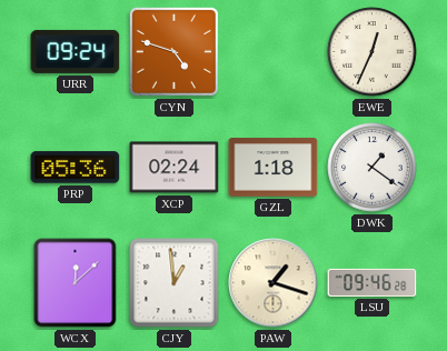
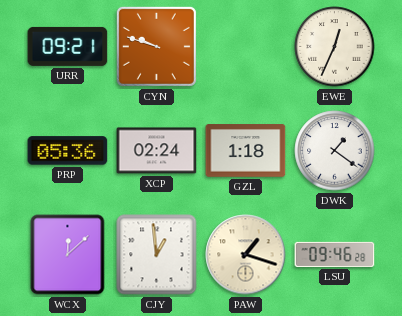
URR: 09:24 -> 09:21 (68, 46)
CYN: 4:48 -> 9:48 (156, 46)
